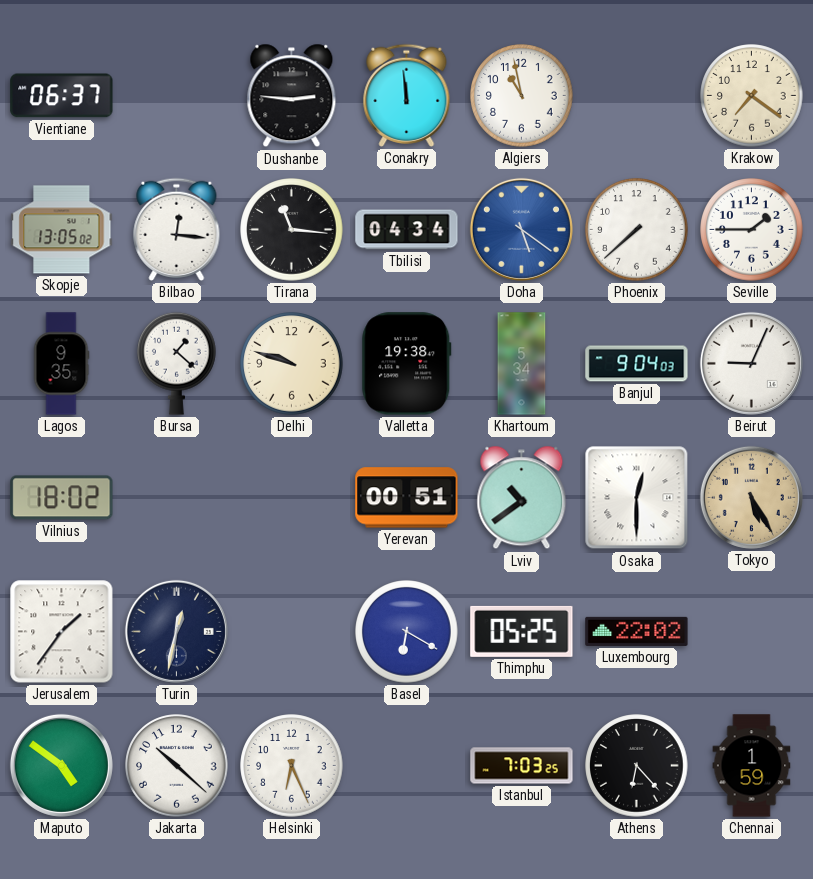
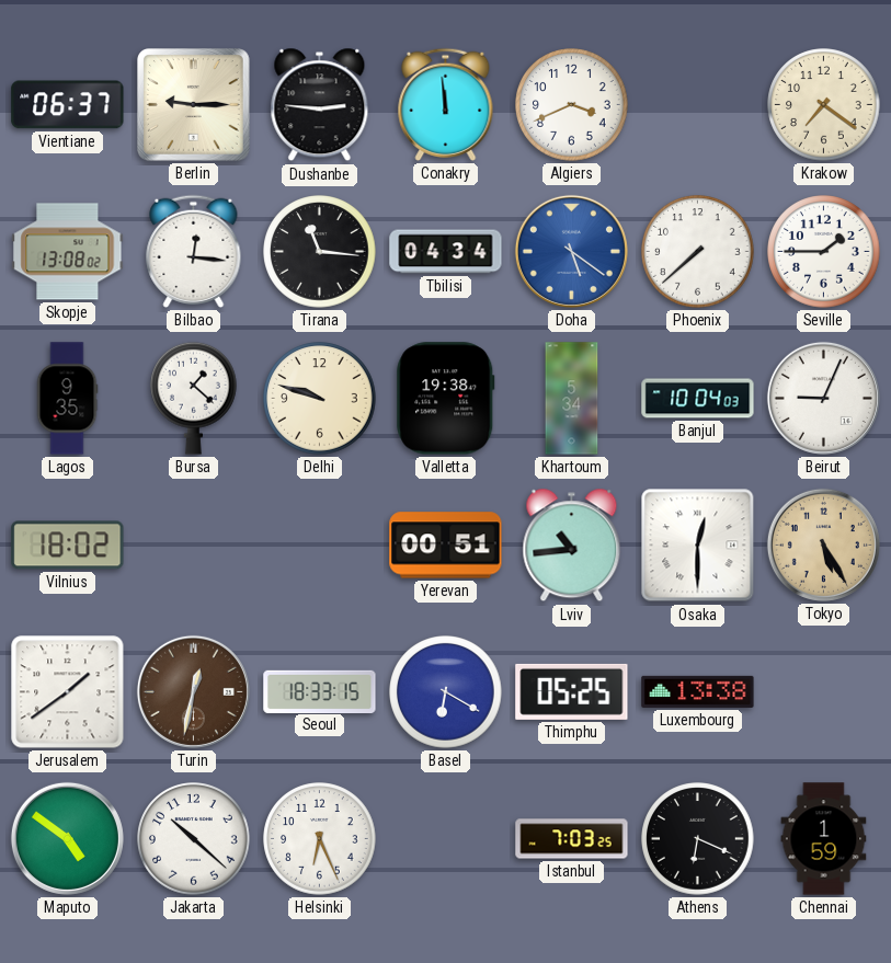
Berlin: none -> 9:15 (194, 105)
Algiers: 10:58 -> 3:41 (572, 105)
Skopje: 13:05 -> 13:08 (68, 252)
Banjul: 9:04 -> 10:04 (698, 399)
Lviv: 10:39 -> 10:44 (572, 546)
Jerusalem: 1:36 -> 1:39 (68, 692)
Turin dial: navy -> brown (193, 691)
Seoul: none -> 18:33 (320, 691)
Luxembourg: 22:02 -> 13:38 (698, 691)
Athens: 6:23 -> 6:19 (698, 839)
